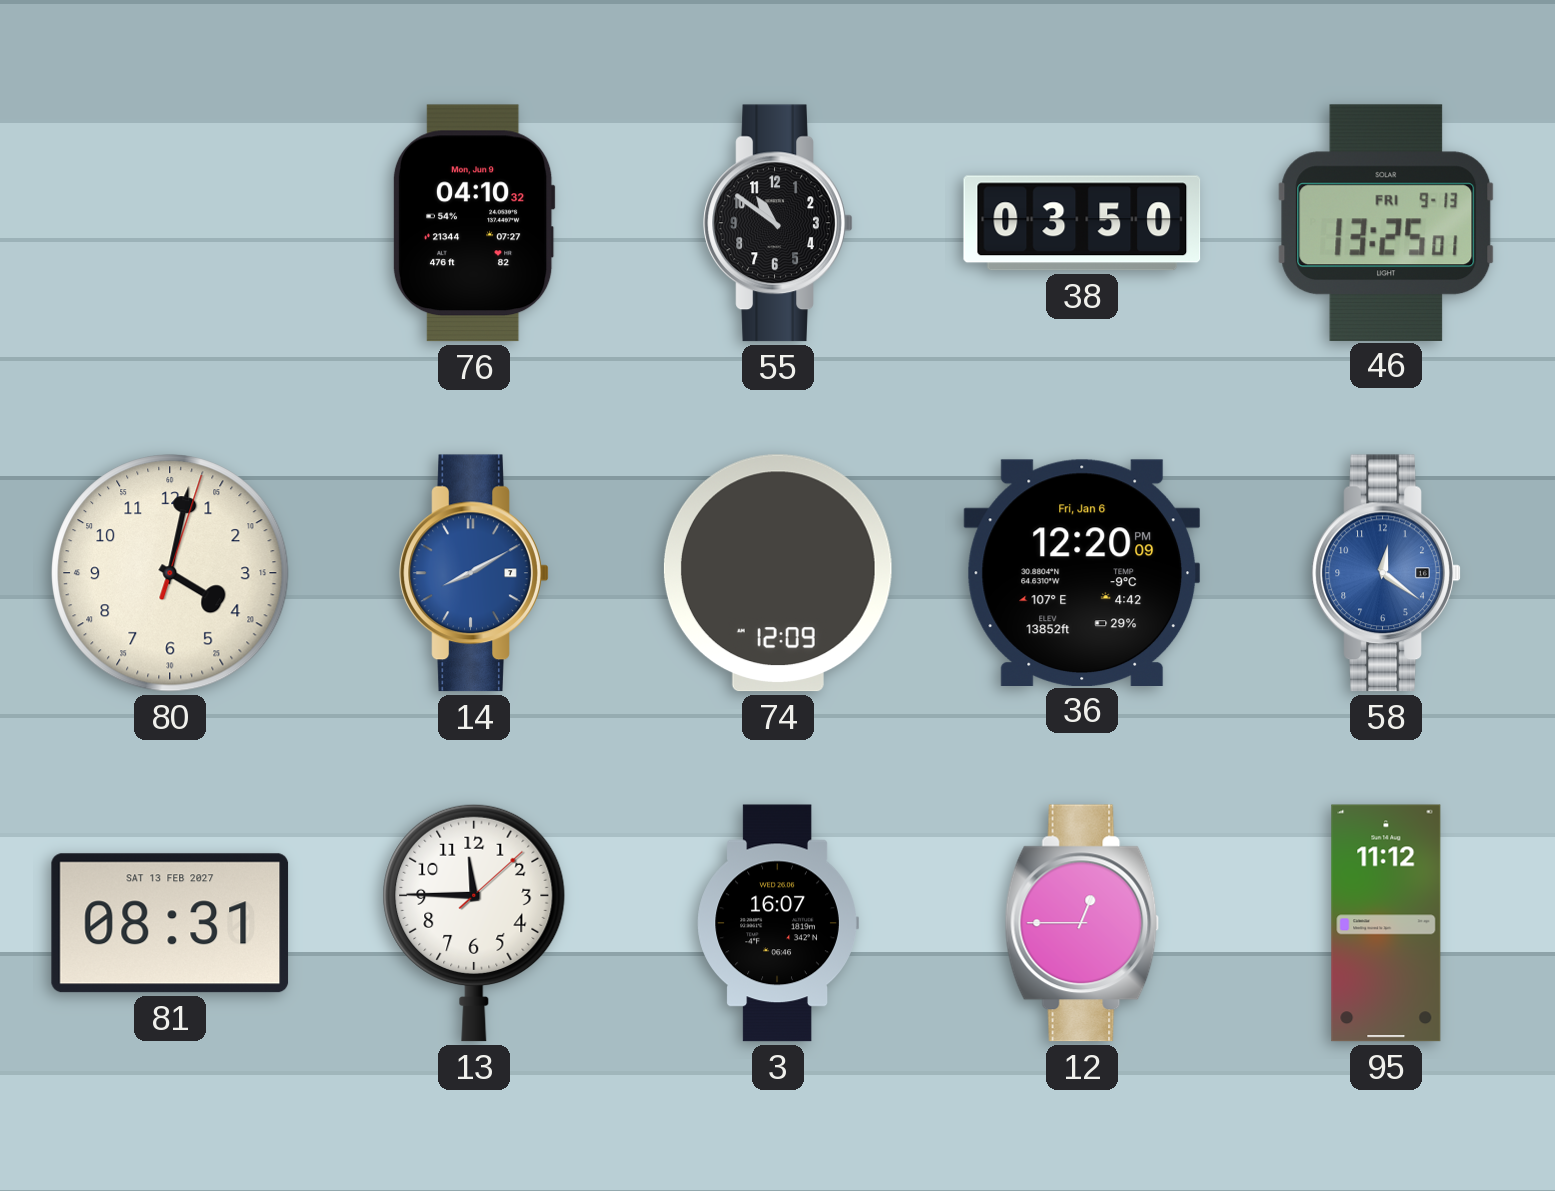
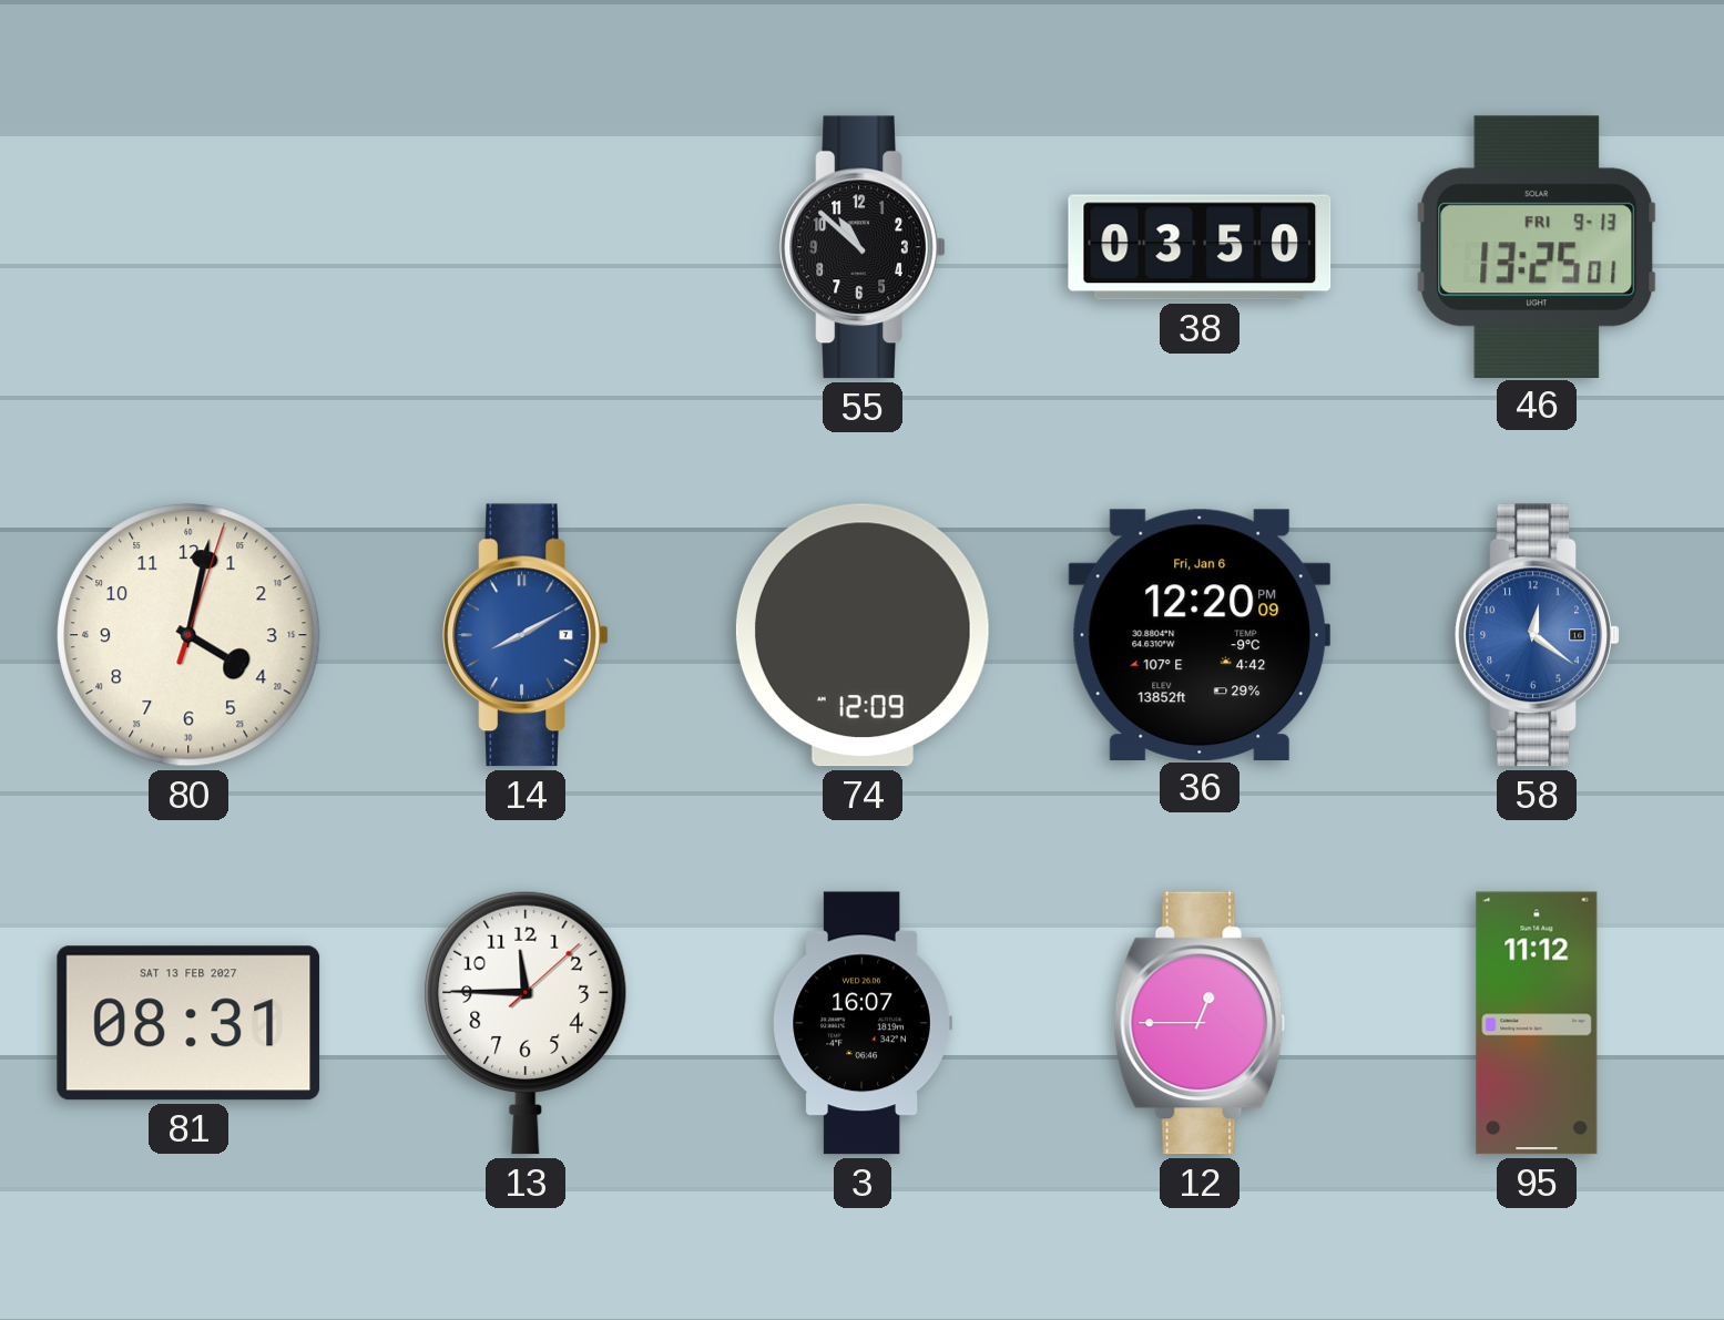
76: 04:10 -> none (474, 223)
55: 10:51 -> 10:52 (863, 247)
